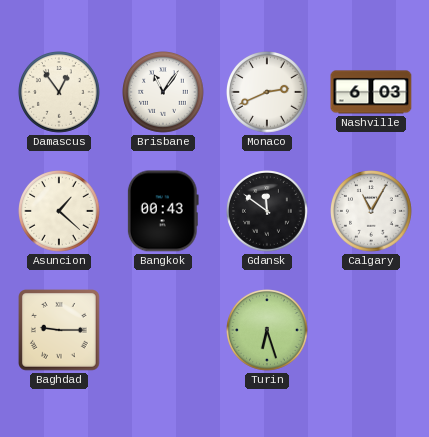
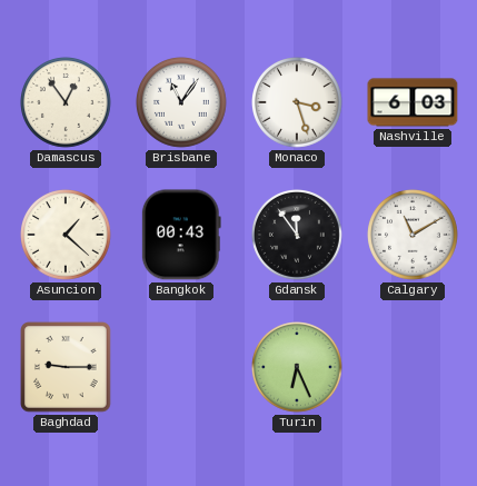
Monaco: 2:41 -> 3:27 (298, 103)
Gdansk: 11:51 -> 11:54 (298, 236)
Calgary: 11:05 -> 11:10 (414, 236)
Turin: 6:27 -> 6:26 (298, 368)
